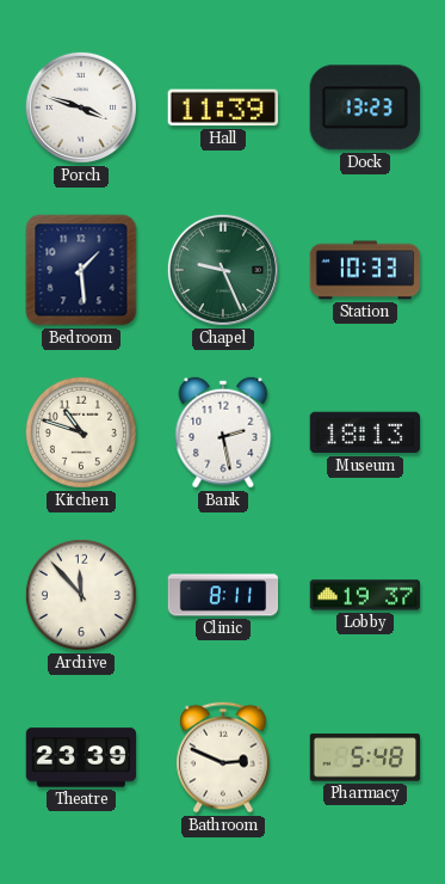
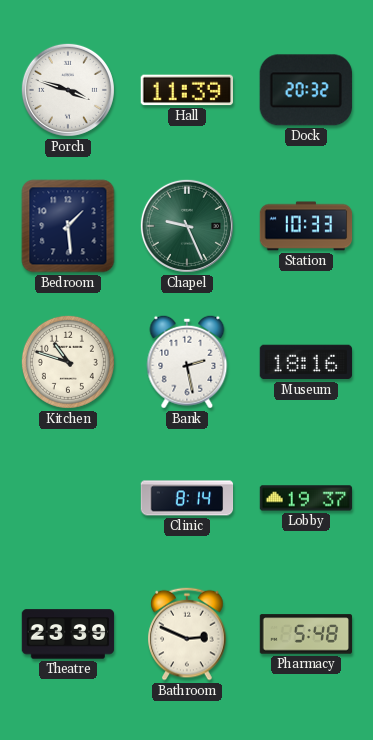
Dock: 13:23 -> 20:32 (306, 90)
Museum: 18:13 -> 18:16 (306, 362)
Archive: 11:53 -> none (81, 595)
Clinic: 8:11 -> 8:14 (187, 498)
